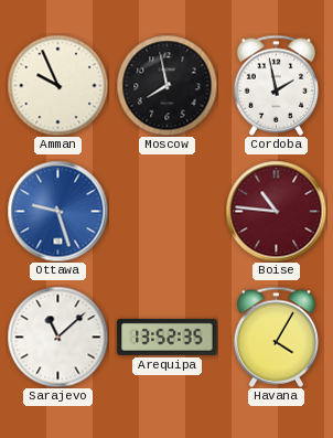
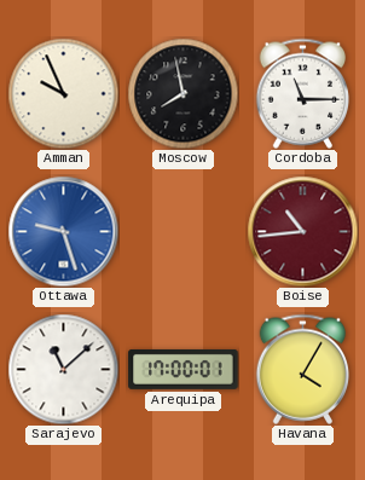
Cordoba: 1:58 -> 11:15 (303, 93)
Boise: 10:46 -> 10:44 (302, 231)
Arequipa: 13:52 -> 17:00 (184, 369)
